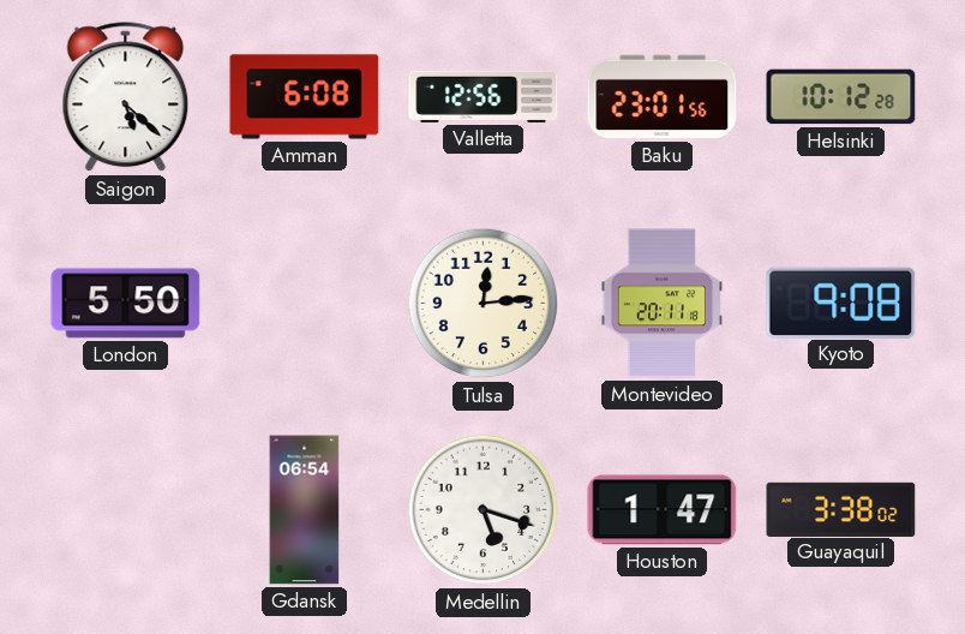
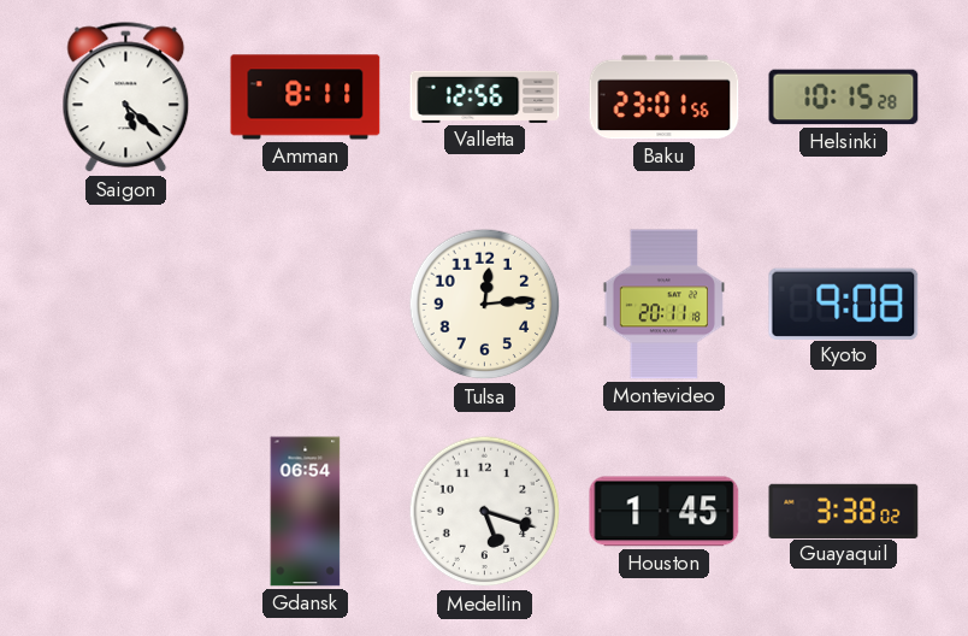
Amman: 6:08 -> 8:11 (306, 98)
Helsinki: 10:12 -> 10:15 (844, 98)
London: 5:50 -> none (126, 304)
Houston: 1:47 -> 1:45 (665, 512)
